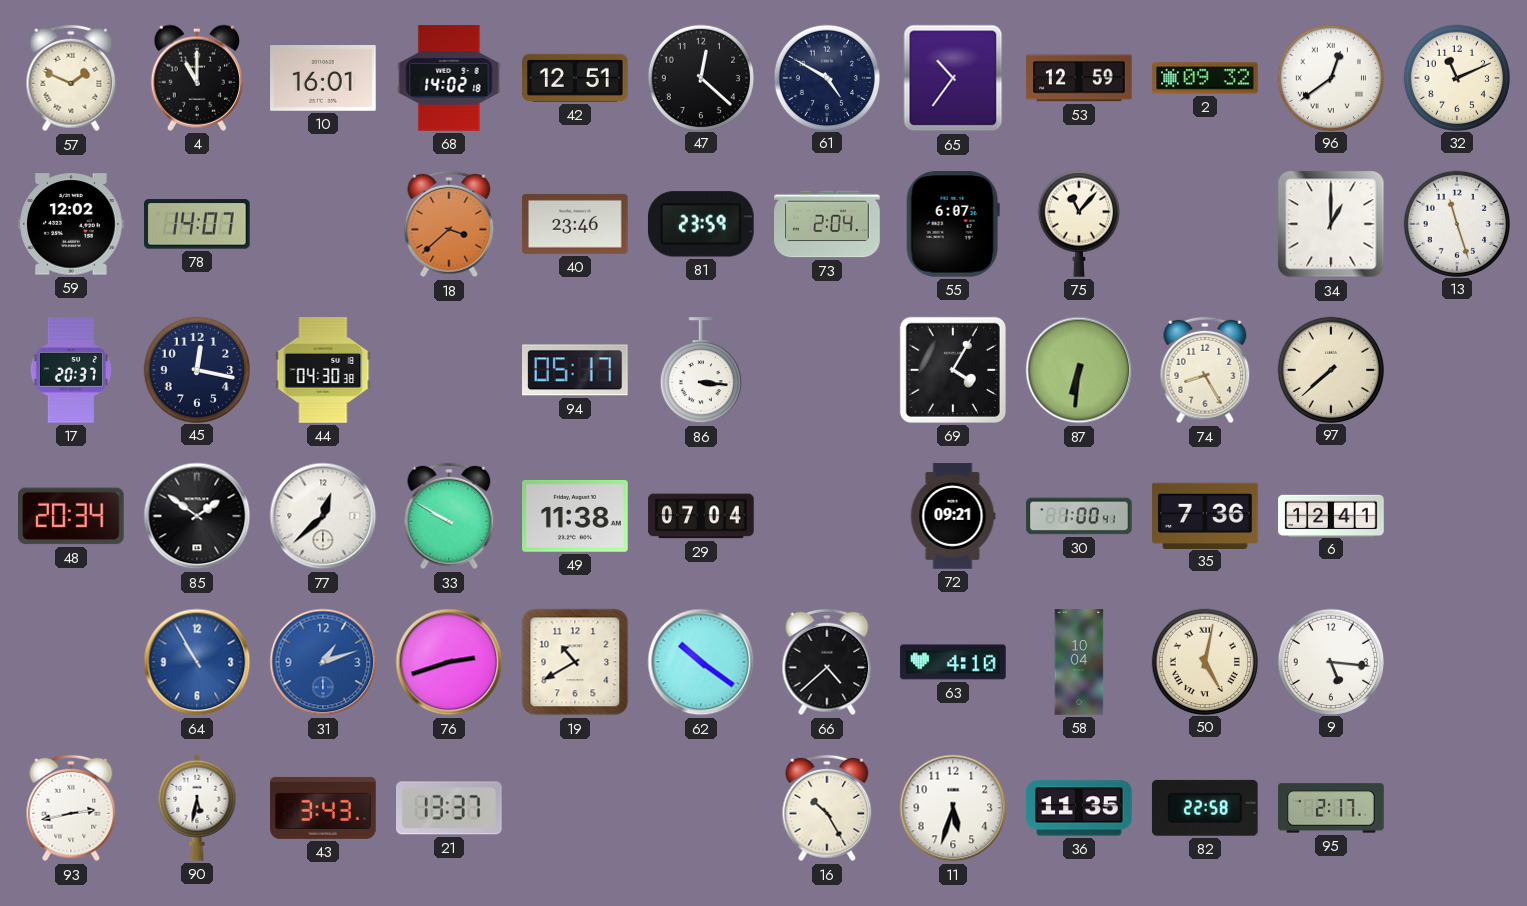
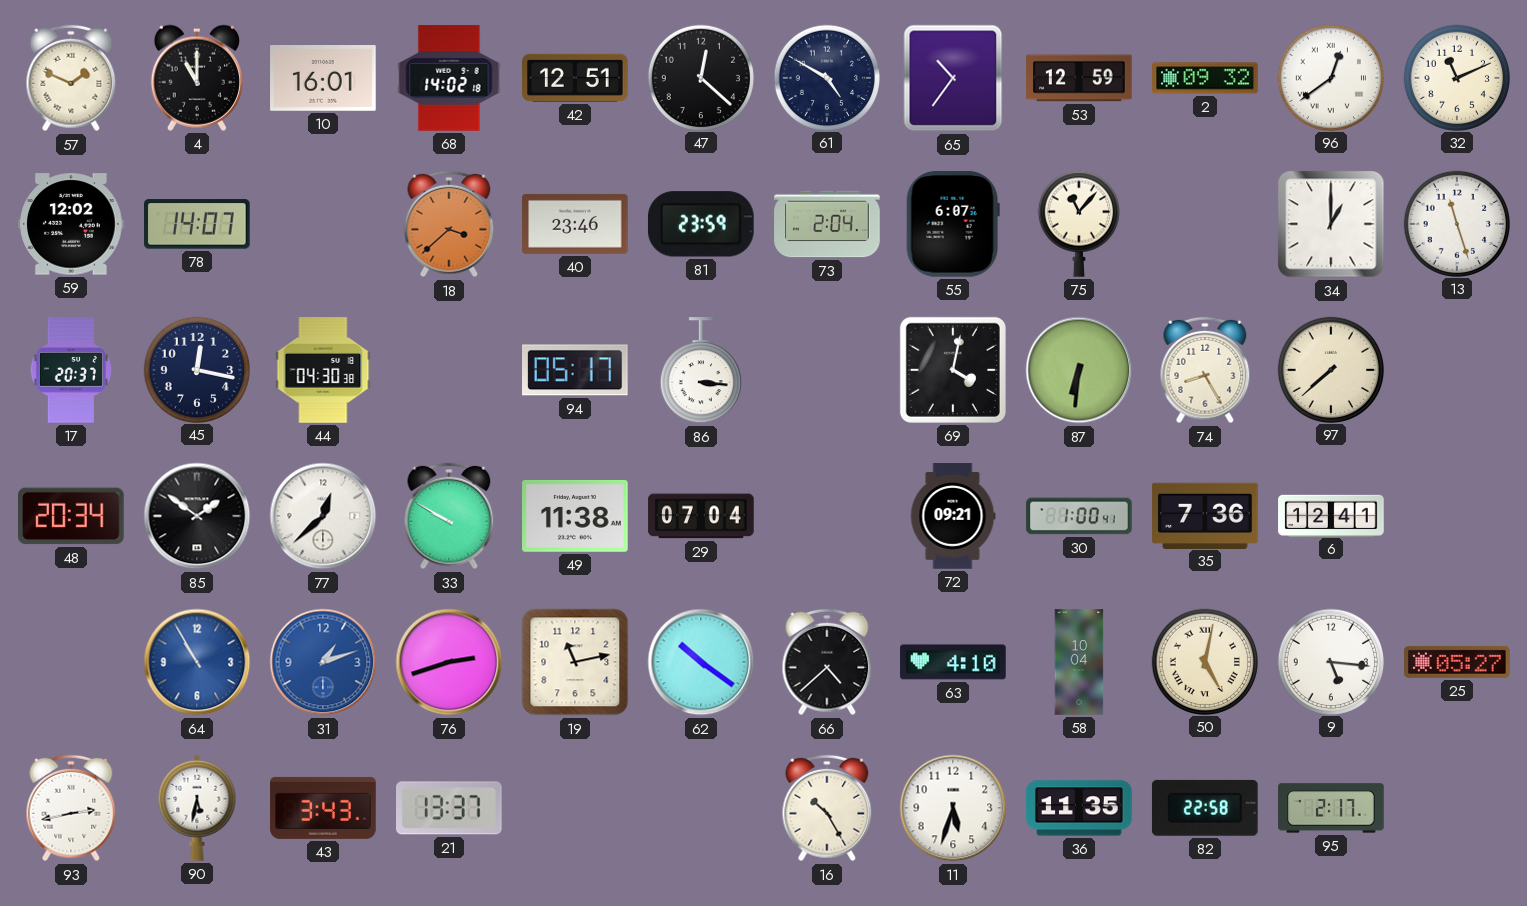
69: 4:05 -> 4:02 (953, 370)
19: 10:40 -> 11:13 (575, 662)
25: none -> 05:27 (1457, 662)
